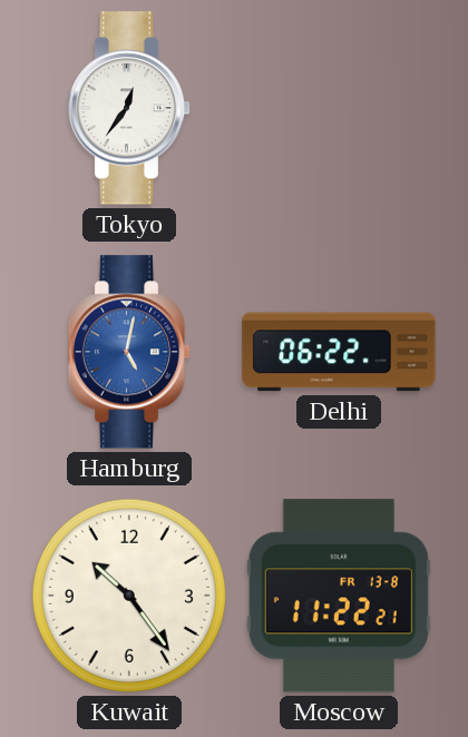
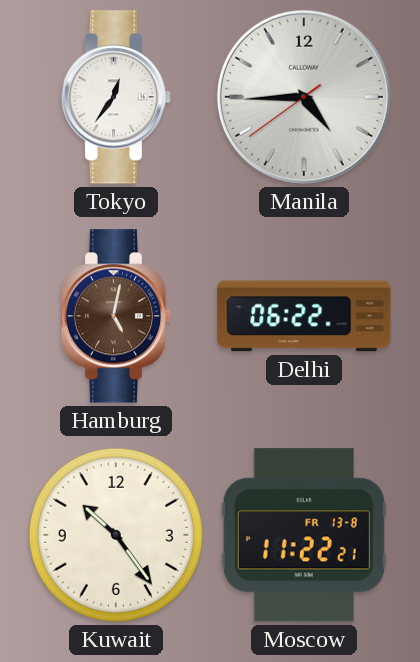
Manila: none -> 4:44 (304, 97)
Hamburg dial: blue -> brown (116, 316)
